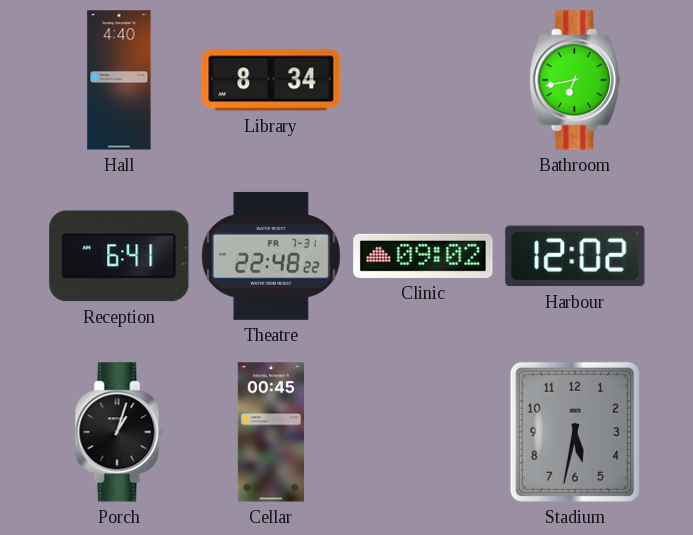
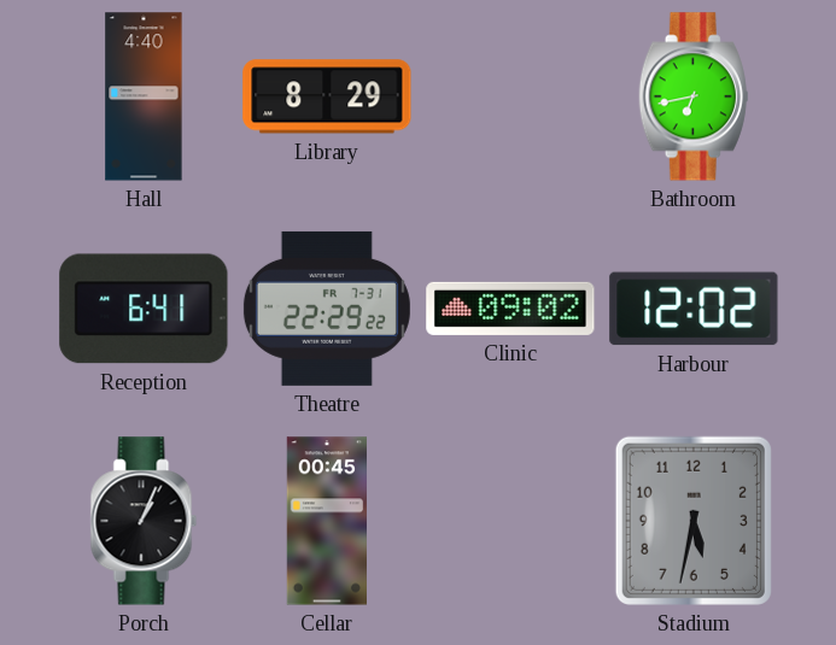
Library: 8:34 -> 8:29 (327, 96)
Theatre: 22:48 -> 22:29 (327, 309)
Porch: 1:03 -> 1:04 (144, 521)
